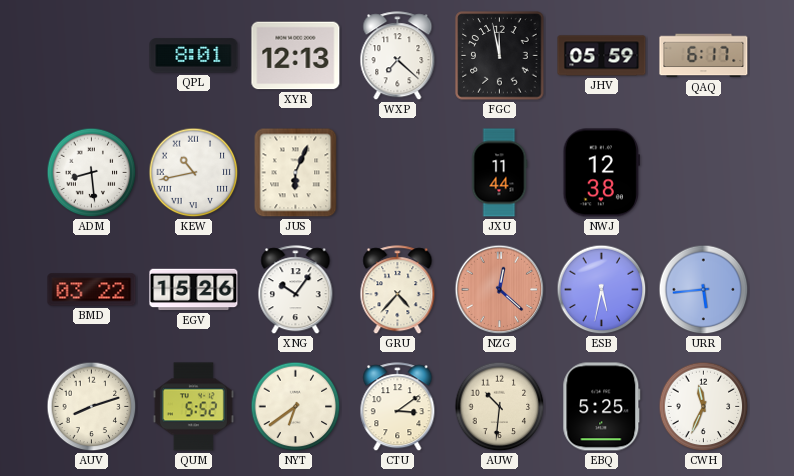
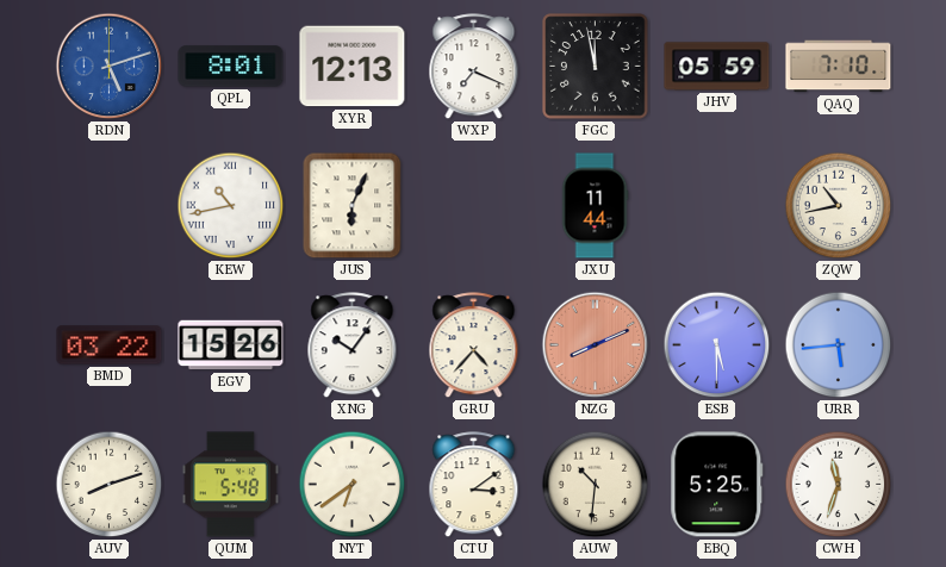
RDN: none -> 5:12 (110, 67)
WXP: 7:22 -> 7:19 (474, 67)
QAQ: 6:17 -> 7:10 (839, 67)
ADM: 8:29 -> none (92, 173)
NWJ: 12:38 -> none (601, 173)
ZQW: none -> 10:43 (839, 206)
NZG: 12:22 -> 8:11 (596, 345)
ESB: 5:32 -> 5:30 (717, 345)
QUM: 5:52 -> 5:48 (230, 485)
CWH: 11:34 -> 11:33 (839, 485)
